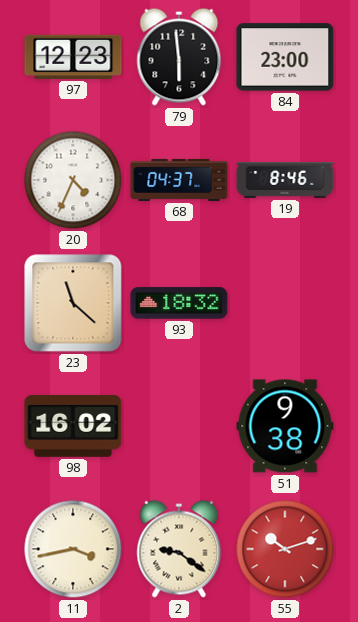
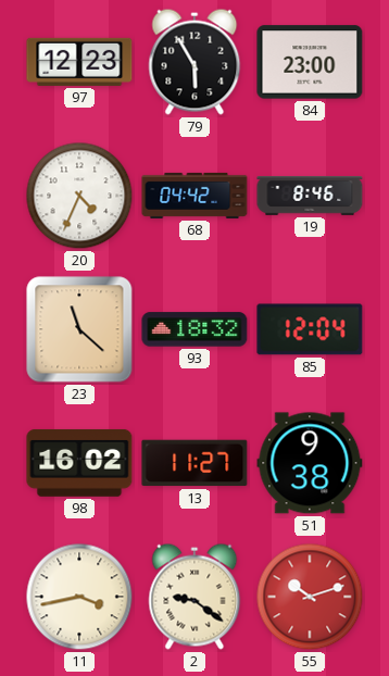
79: 5:59 -> 5:55 (195, 62)
68: 04:37 -> 04:42 (195, 196)
85: none -> 12:04 (310, 329)
13: none -> 11:27 (195, 463)
